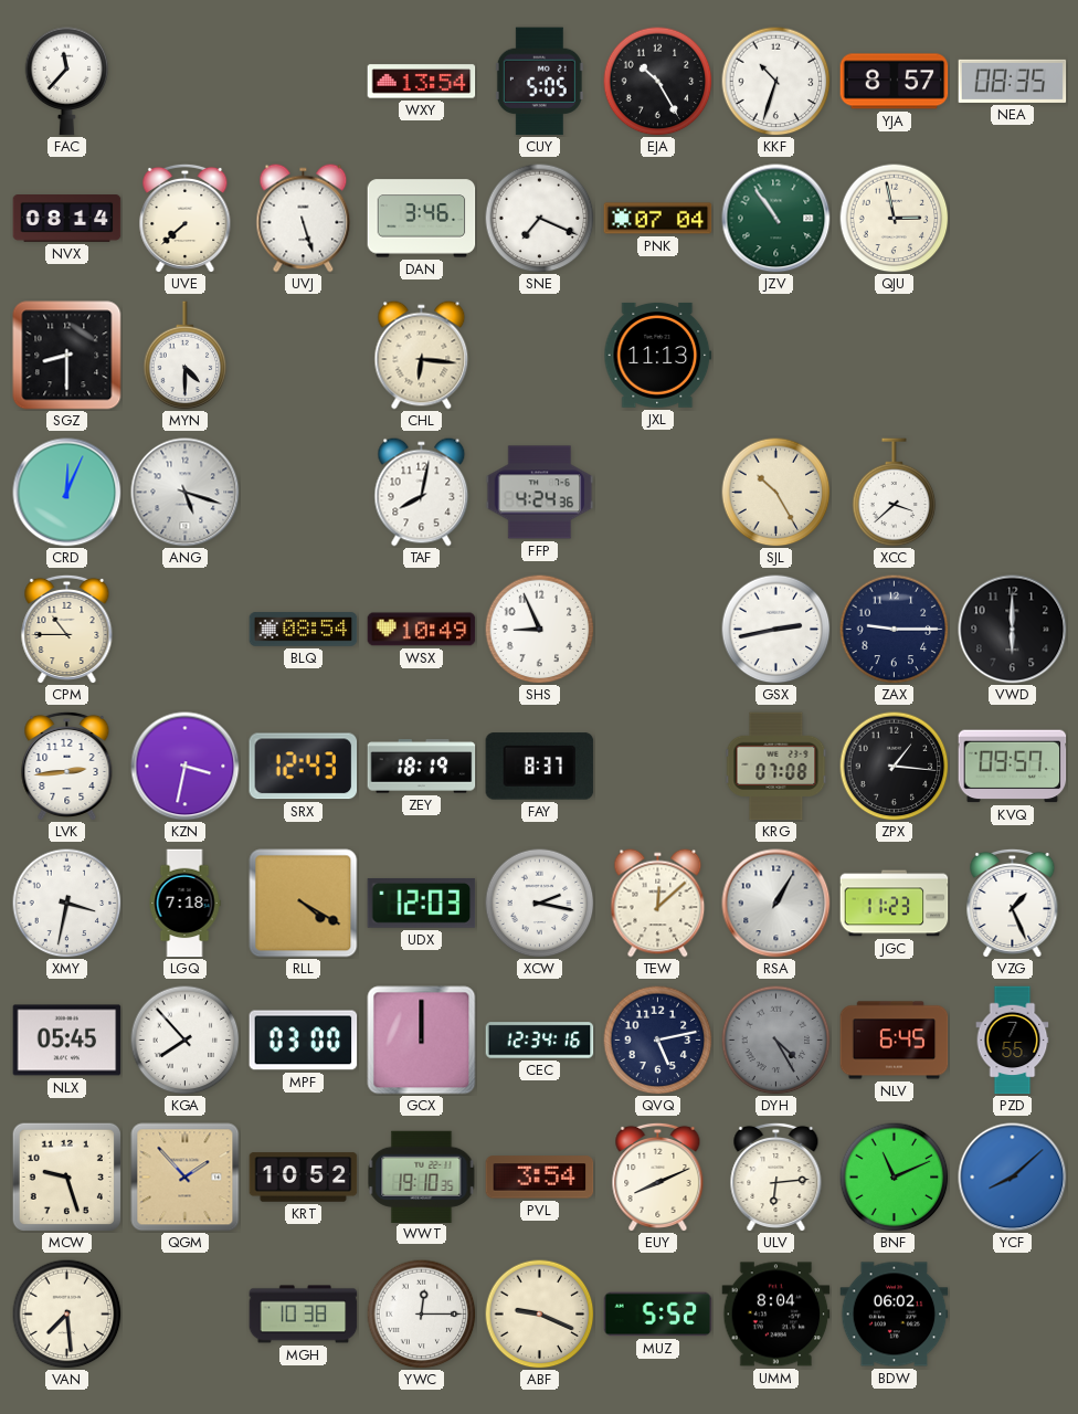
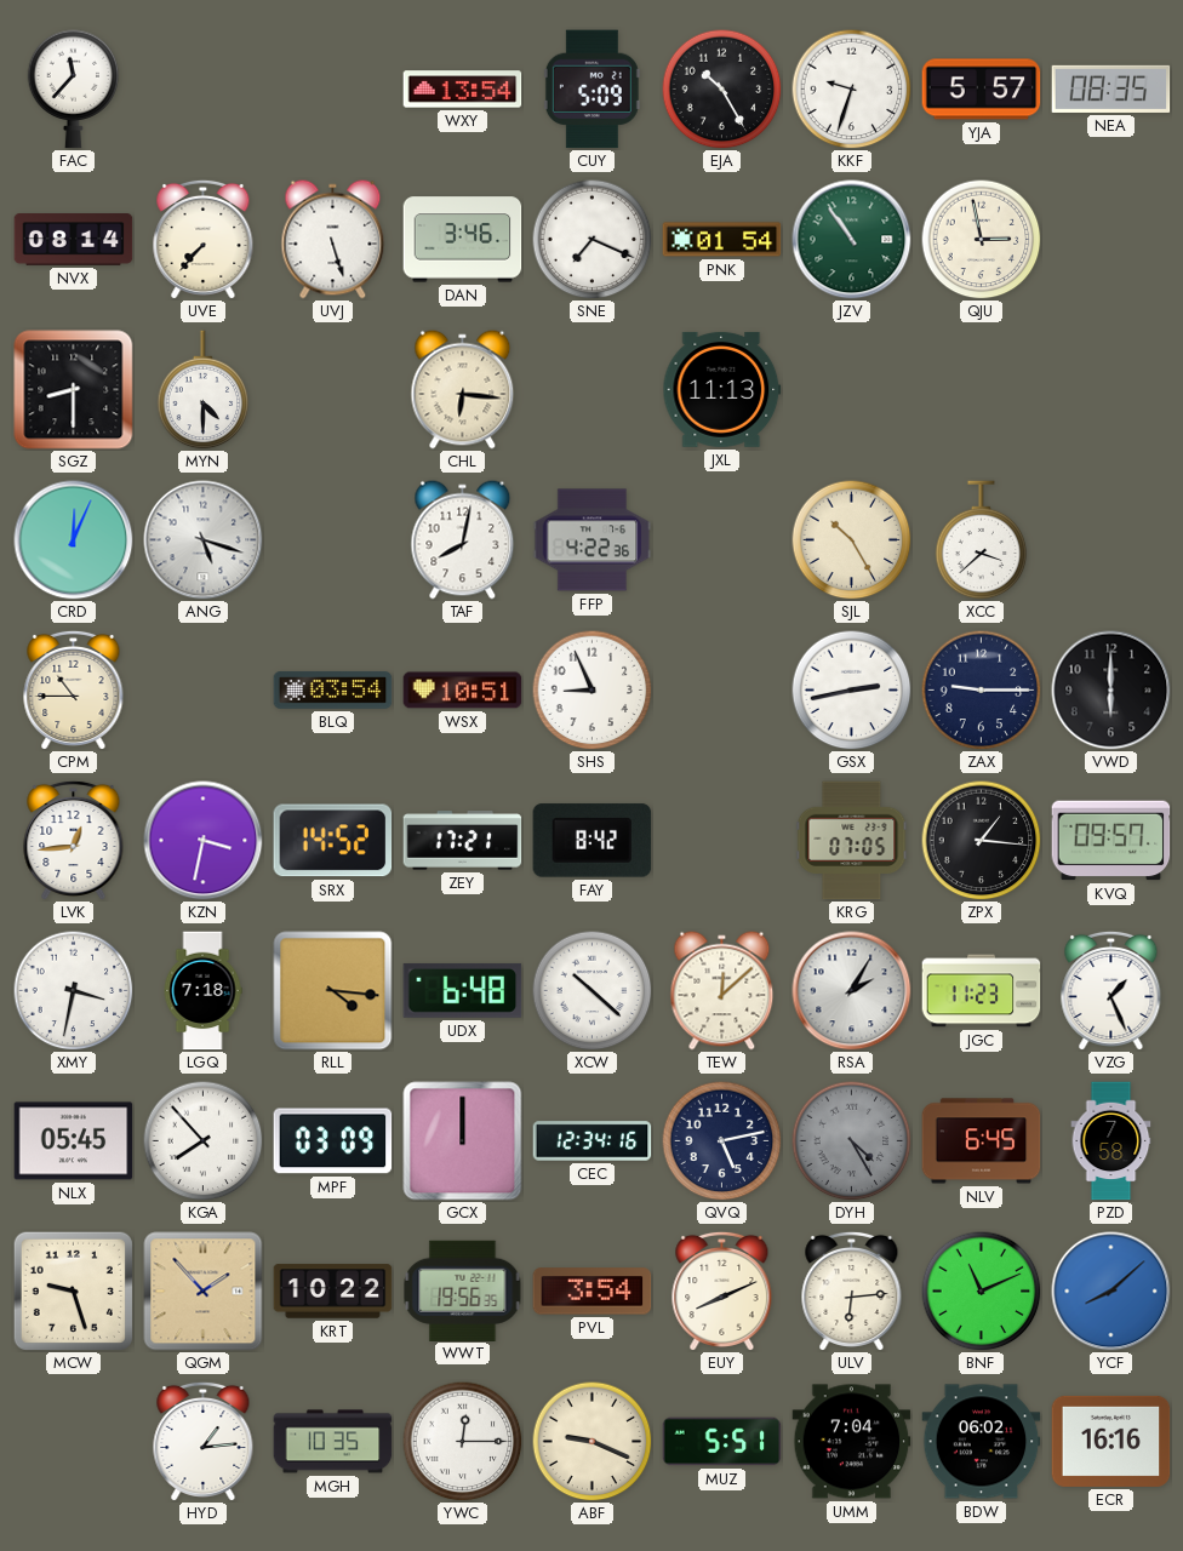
CUY: 5:05 -> 5:09 (591, 90)
KKF: 10:33 -> 9:33 (852, 90)
YJA: 8:57 -> 5:57 (982, 90)
UVE: 7:38 -> 7:37 (204, 239)
PNK: 07:04 -> 01:54 (722, 240)
FFP: 4:24 -> 4:22 (593, 540)
BLQ: 08:54 -> 03:54 (333, 691)
WSX: 10:49 -> 10:51 (463, 691)
LVK: 2:44 -> 12:44 (74, 840)
SRX: 12:43 -> 14:52 (333, 841)
ZEY: 18:19 -> 17:21 (463, 841)
FAY: 8:37 -> 8:42 (593, 841)
KRG: 07:08 -> 07:05 (852, 841)
RLL: 4:20 -> 4:16 (333, 991)
UDX: 12:03 -> 6:48 (463, 990)
XCW: 2:17 -> 10:22 (593, 991)
RSA: 1:05 -> 2:05 (852, 991)
MPF: 03:00 -> 03:09 (333, 1141)
PZD: 7:55 -> 7:58 (1111, 1141)
KRT: 10:52 -> 10:22 (333, 1292)
WWT: 19:10 -> 19:56 (463, 1290)
VAN: 7:29 -> none (67, 1315)
HYD: none -> 1:14 (204, 1441)
MGH: 10:38 -> 10:35 (333, 1442)
MUZ: 5:52 -> 5:51 (722, 1442)
UMM: 8:04 -> 7:04 (852, 1442)
ECR: none -> 16:16 (1111, 1441)
